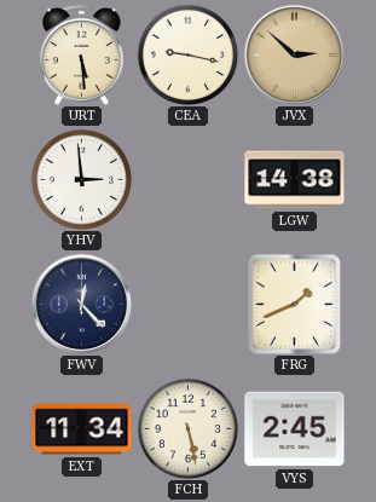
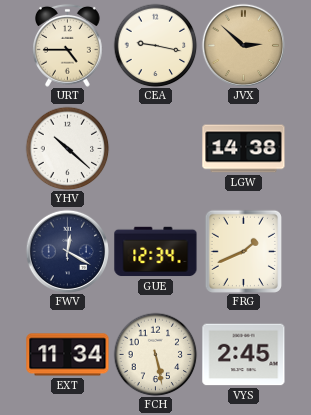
URT: 5:29 -> 4:45 (68, 45)
YHV: 2:59 -> 10:22 (67, 148)
FWV: 12:23 -> 12:20 (67, 251)
GUE: none -> 12:34 (156, 252)
